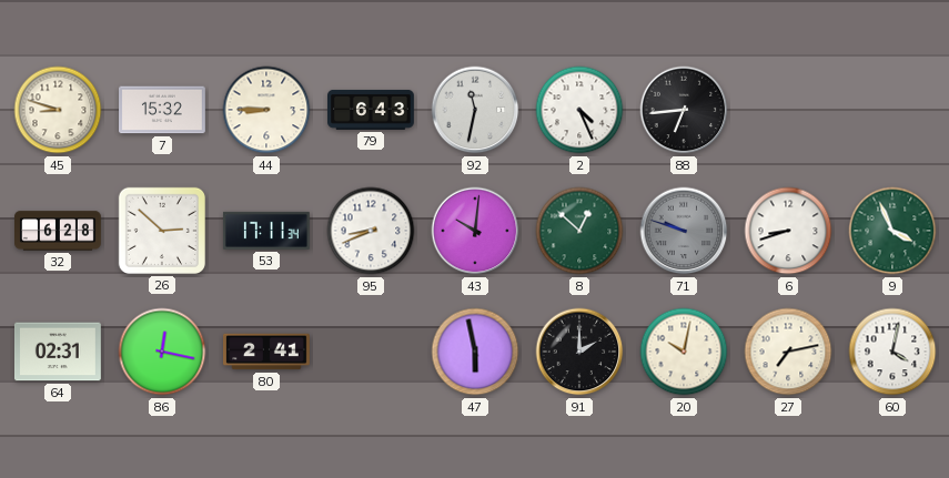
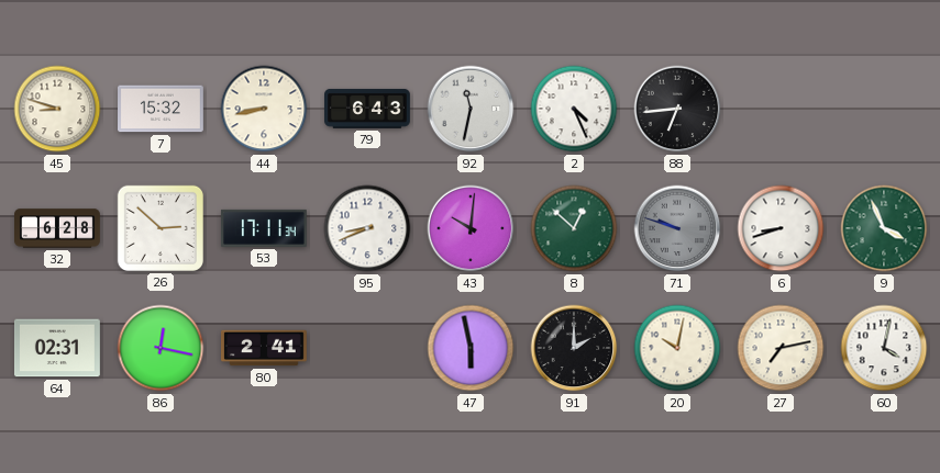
44: 8:45 -> 8:43 (264, 109)
